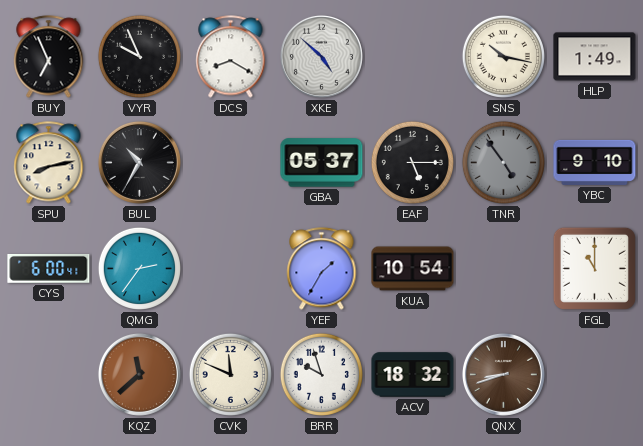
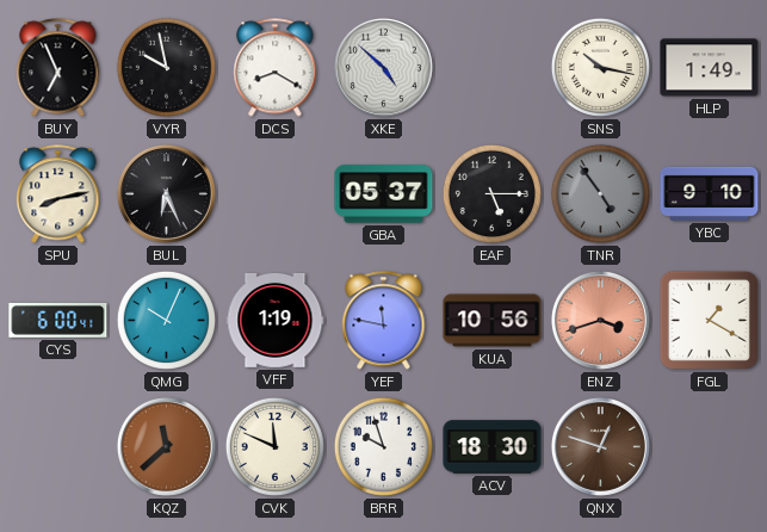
VYR: 9:56 -> 9:58 (166, 67)
BUL: 10:35 -> 6:26 (166, 193)
QMG: 2:36 -> 10:04 (166, 320)
VFF: none -> 1:19 (276, 320)
YEF: 1:35 -> 11:47 (384, 321)
KUA: 10:54 -> 10:56 (493, 321)
ENZ: none -> 3:42 (600, 320)
FGL: 11:00 -> 1:20 (709, 320)
ACV: 18:32 -> 18:30 (493, 447)
QNX: 8:42 -> 12:48 (600, 446)
